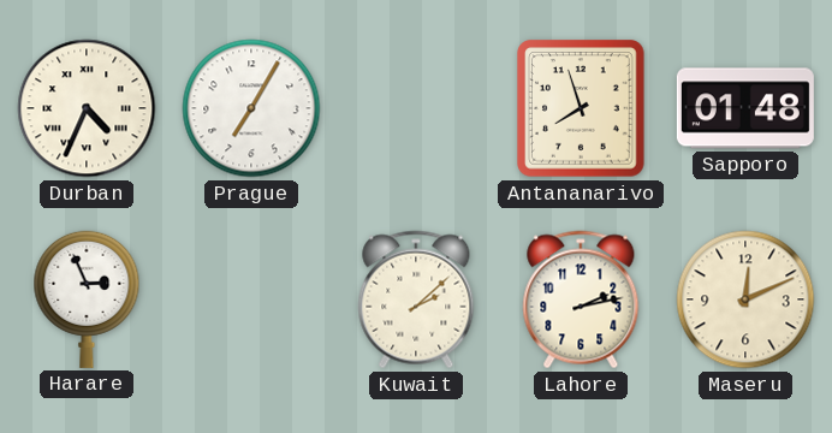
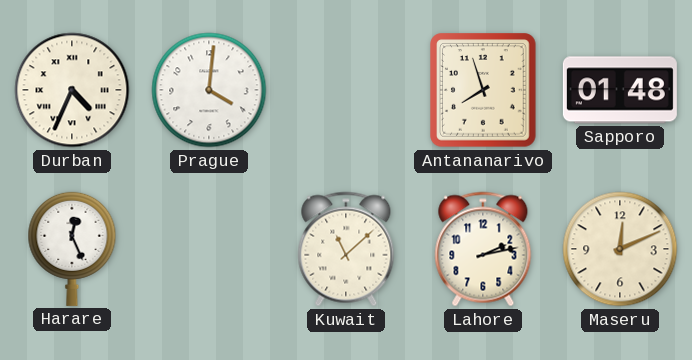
Prague: 7:05 -> 4:01 (209, 90)
Harare: 2:56 -> 12:26 (72, 249)
Kuwait: 2:08 -> 11:08 (346, 249)
